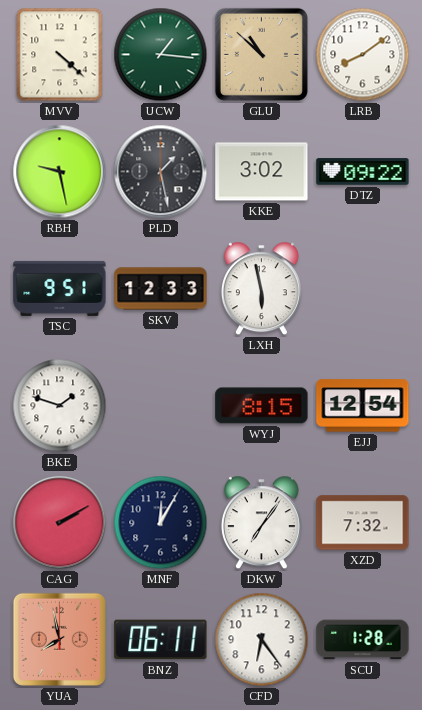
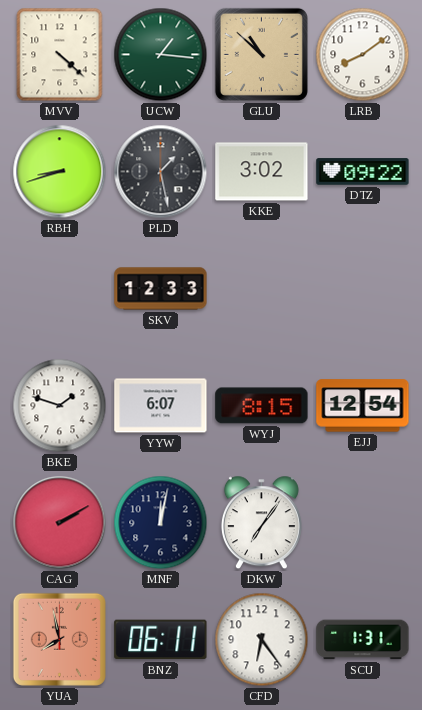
RBH: 9:28 -> 8:42 (60, 172)
TSC: 9:51 -> none (60, 288)
LXH: 5:58 -> none (261, 289)
YYW: none -> 6:07 (161, 406)
MNF: 12:05 -> 12:02 (161, 523)
XZD: 7:32 -> none (363, 523)
SCU: 1:28 -> 1:31 (363, 640)
